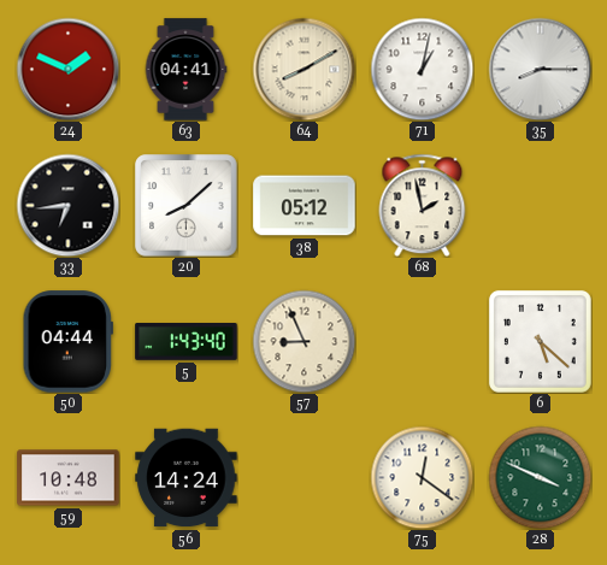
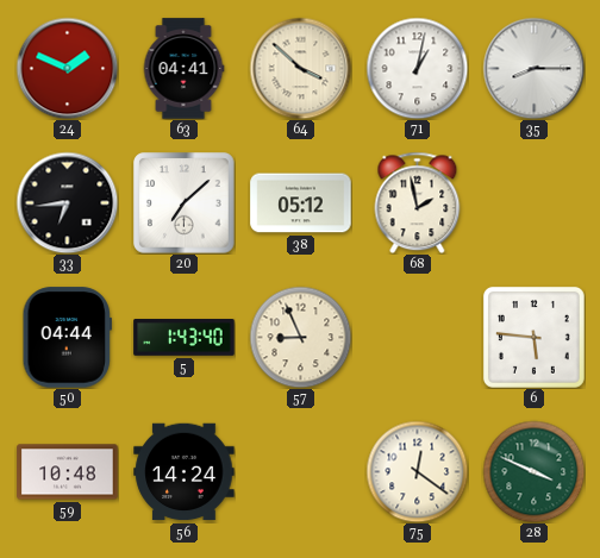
64: 8:10 -> 3:52 (300, 68)
20: 8:08 -> 7:08 (185, 203)
6: 5:22 -> 5:46 (533, 337)
